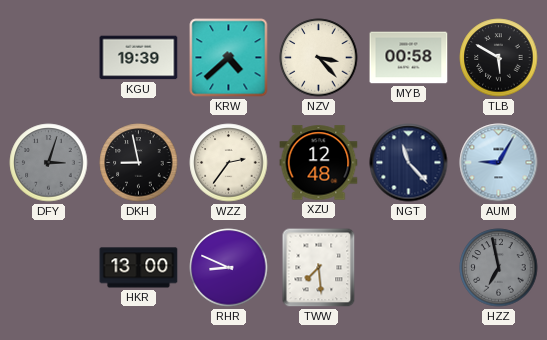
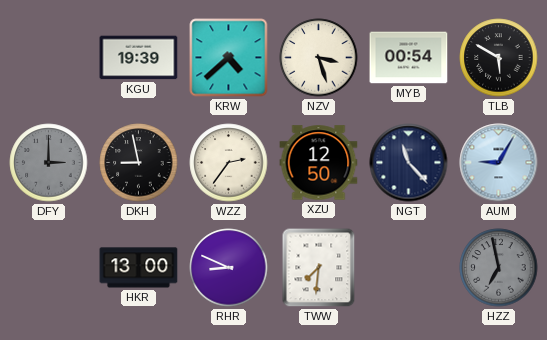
NZV: 3:23 -> 3:27 (319, 58)
MYB: 00:58 -> 00:54 (409, 58)
DFY: 3:03 -> 3:00 (49, 163)
XZU: 12:48 -> 12:50 (319, 163)
TWW: 7:29 -> 7:31 (319, 268)
